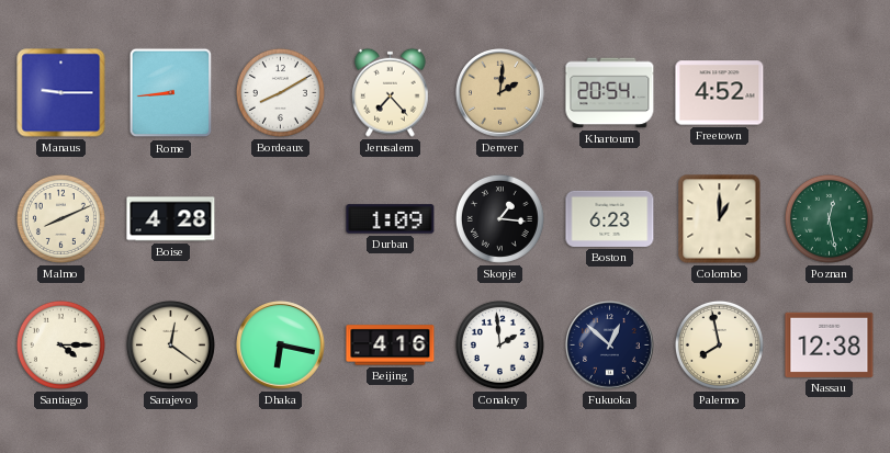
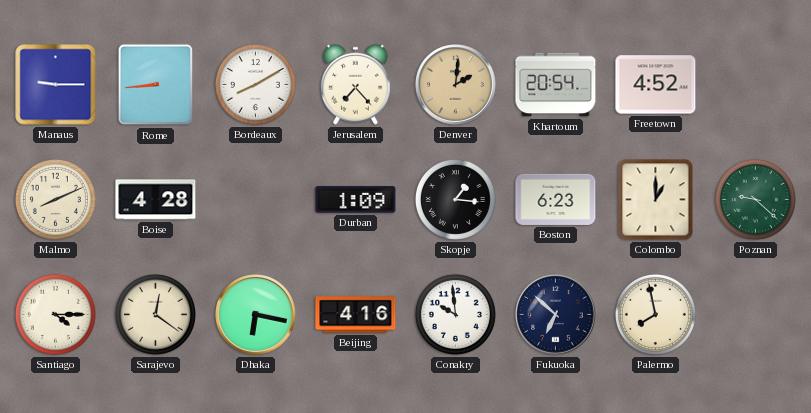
Poznan: 12:28 -> 9:22 (755, 199)
Conakry: 1:59 -> 9:59 (455, 314)
Fukuoka: 12:52 -> 6:52 (556, 315)
Nassau: 12:38 -> none (830, 344)
